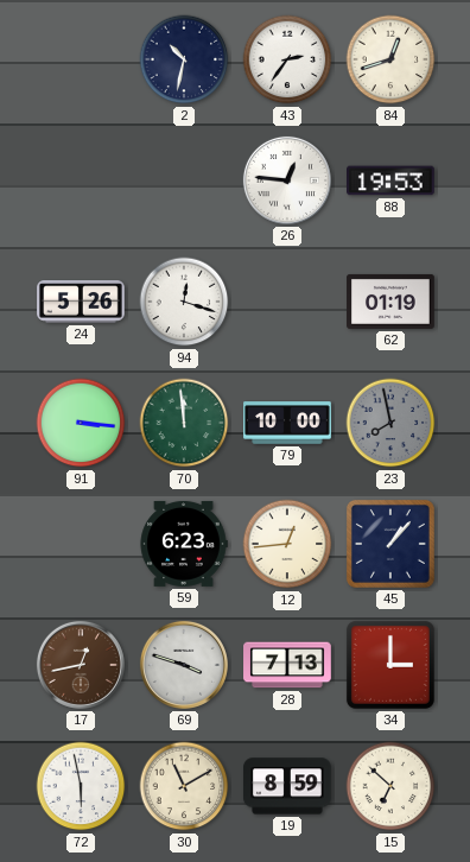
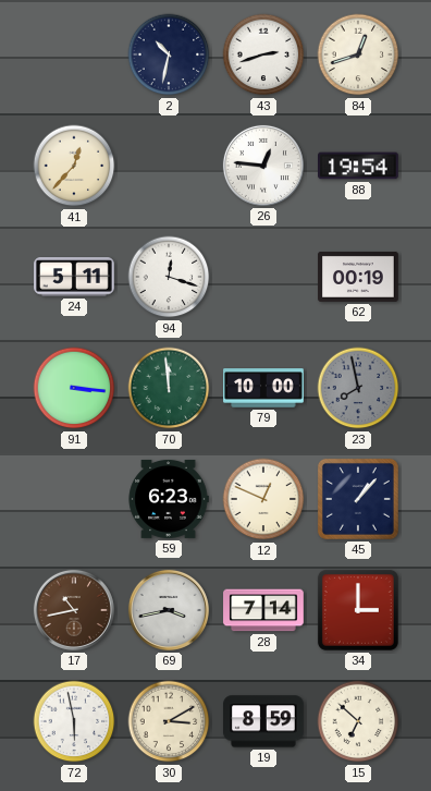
43: 2:36 -> 2:42 (263, 54)
41: none -> 12:37 (74, 166)
88: 19:53 -> 19:54 (359, 166)
24: 5:26 -> 5:11 (74, 277)
62: 01:19 -> 00:19 (358, 277)
12: 12:44 -> 12:49 (263, 499)
17: 12:43 -> 10:43 (74, 610)
69: 3:48 -> 3:43 (169, 610)
28: 7:13 -> 7:14 (263, 610)
30: 11:10 -> 3:10 (169, 721)
